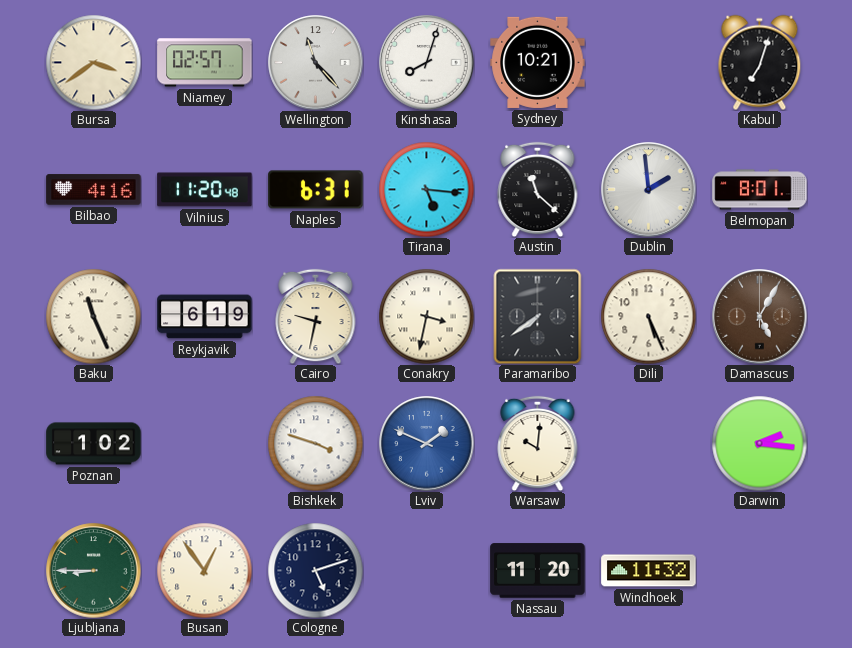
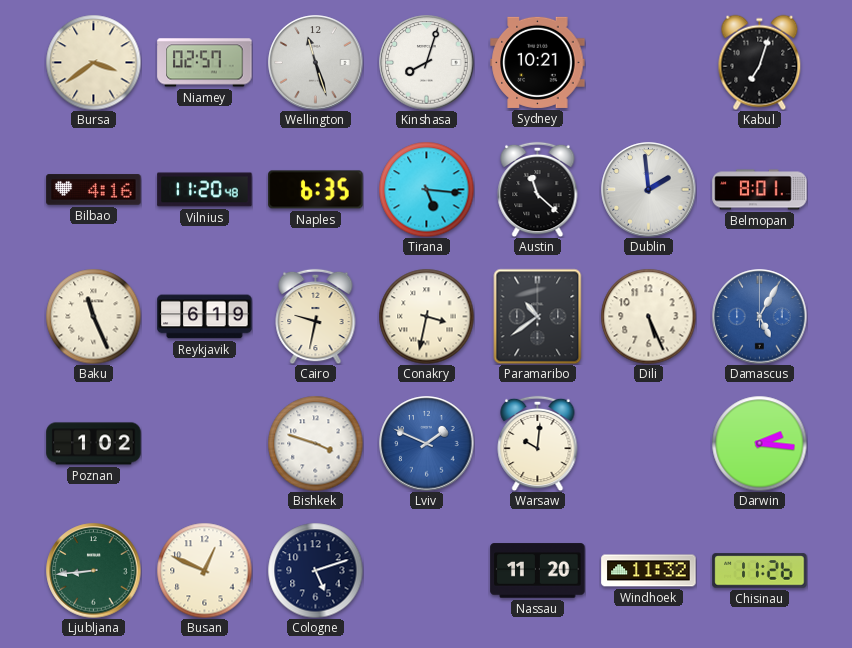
Wellington: 11:23 -> 11:27 (316, 63)
Naples: 6:31 -> 6:35 (316, 190)
Paramaribo: 7:39 -> 10:39 (538, 316)
Damascus dial: brown -> blue (760, 317)
Ljubljana: 8:45 -> 8:44 (94, 571)
Busan: 12:54 -> 12:49 (204, 570)
Chisinau: none -> 11:26 (760, 571)
